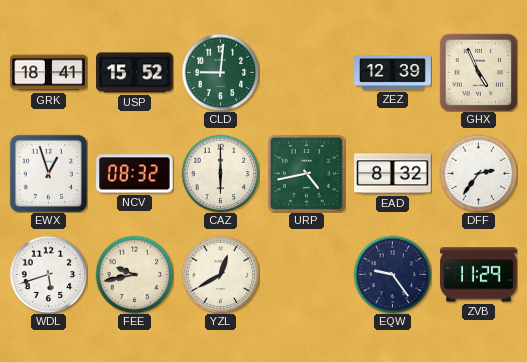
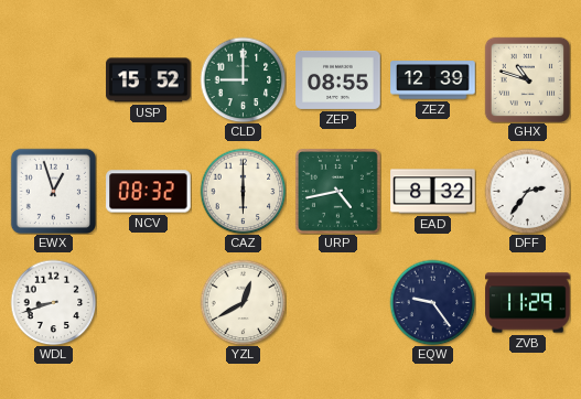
GRK: 18:41 -> none (49, 73)
CLD: 9:01 -> 9:00 (243, 79)
ZEP: none -> 08:55 (338, 79)
GHX: 4:56 -> 10:48 (527, 79)
WDL: 5:42 -> 8:42 (53, 302)
FEE: 9:43 -> none (134, 274)
